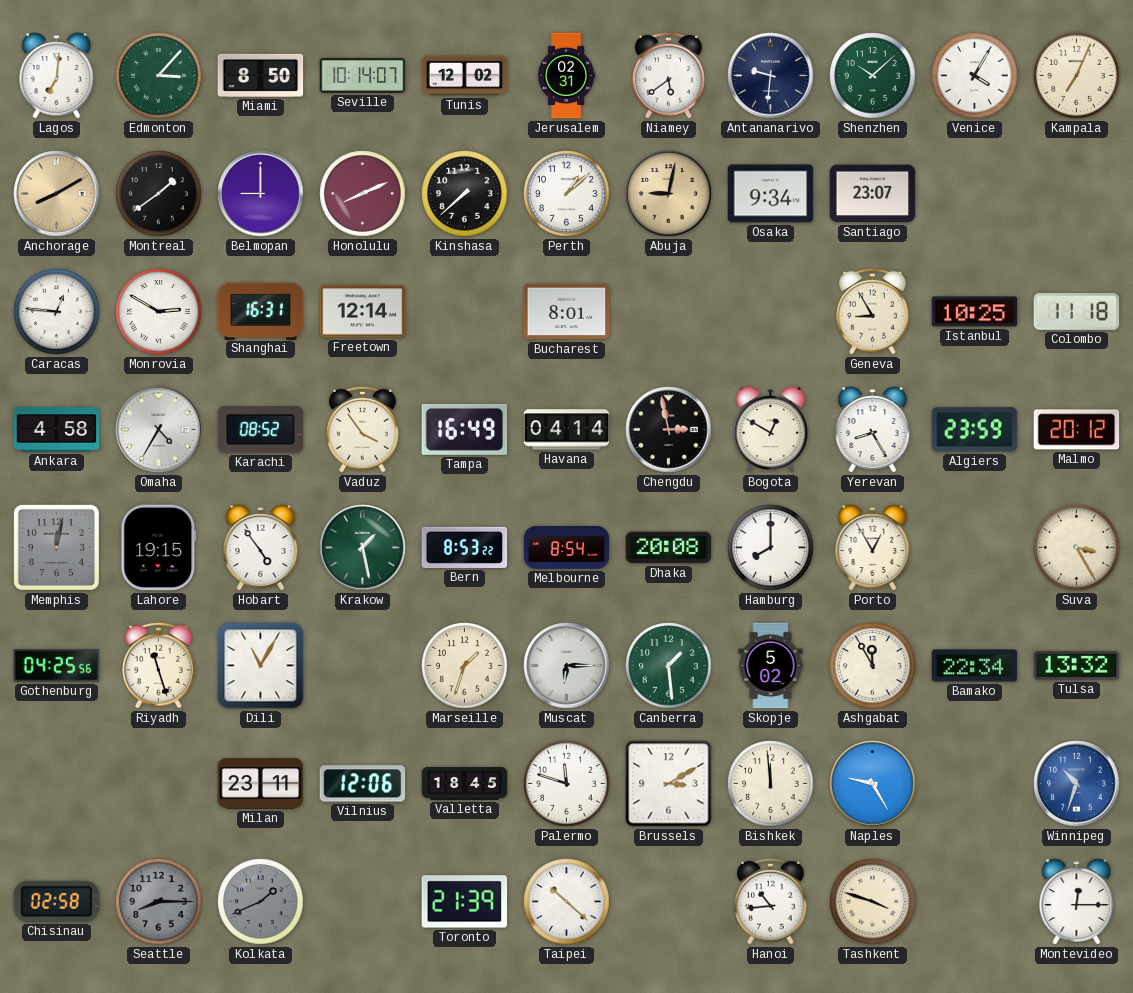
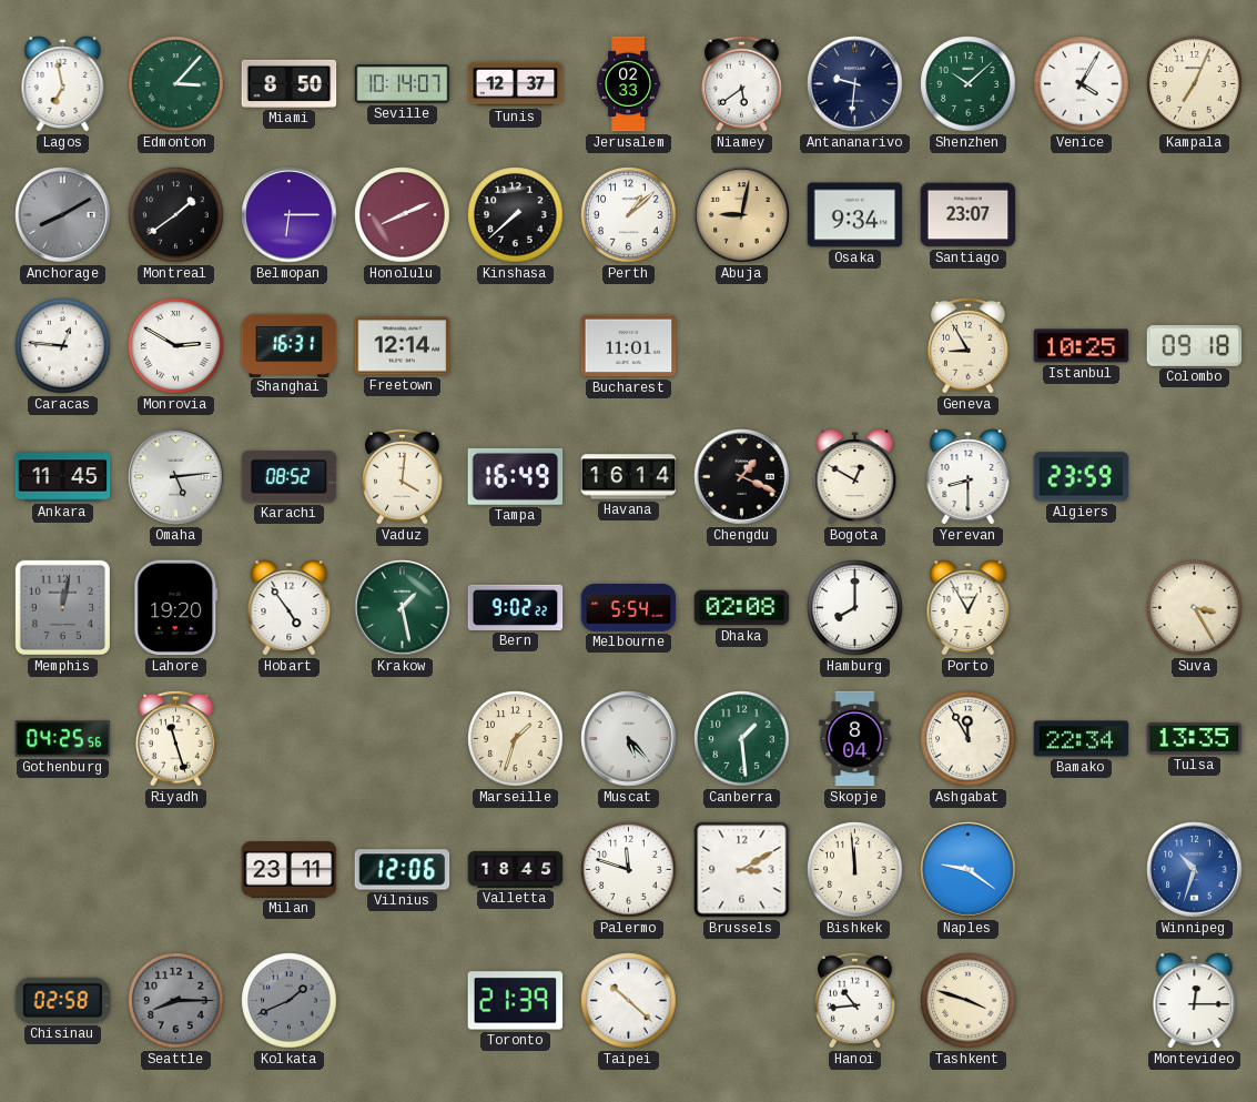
Lagos: 7:01 -> 6:58 (63, 84)
Tunis: 12:02 -> 12:37 (516, 84)
Jerusalem: 02:31 -> 02:33 (629, 84)
Anchorage dial: champagne -> grey (63, 215)
Belmopan: 9:00 -> 6:15 (290, 215)
Bucharest: 8:01 -> 11:01 (629, 346)
Colombo: 11:18 -> 09:18 (1195, 345)
Ankara: 4:58 -> 11:45 (63, 477)
Omaha: 4:35 -> 5:14 (176, 477)
Vaduz: 3:54 -> 4:01 (403, 476)
Havana: 04:14 -> 16:14 (629, 477)
Chengdu: 2:58 -> 1:19 (742, 477)
Yerevan: 8:25 -> 8:30 (969, 477)
Malmo: 20:12 -> none (1077, 430)
Lahore: 19:15 -> 19:20 (176, 608)
Bern: 8:53 -> 9:02 (516, 607)
Melbourne: 8:54 -> 5:54 (629, 608)
Dhaka: 20:08 -> 02:08 (742, 608)
Dili: 11:05 -> none (261, 666)
Muscat: 6:15 -> 5:23 (629, 739)
Skopje: 5:02 -> 8:04 (855, 739)
Tulsa: 13:32 -> 13:35 (1195, 738)
Naples: 9:25 -> 9:21 (969, 870)
